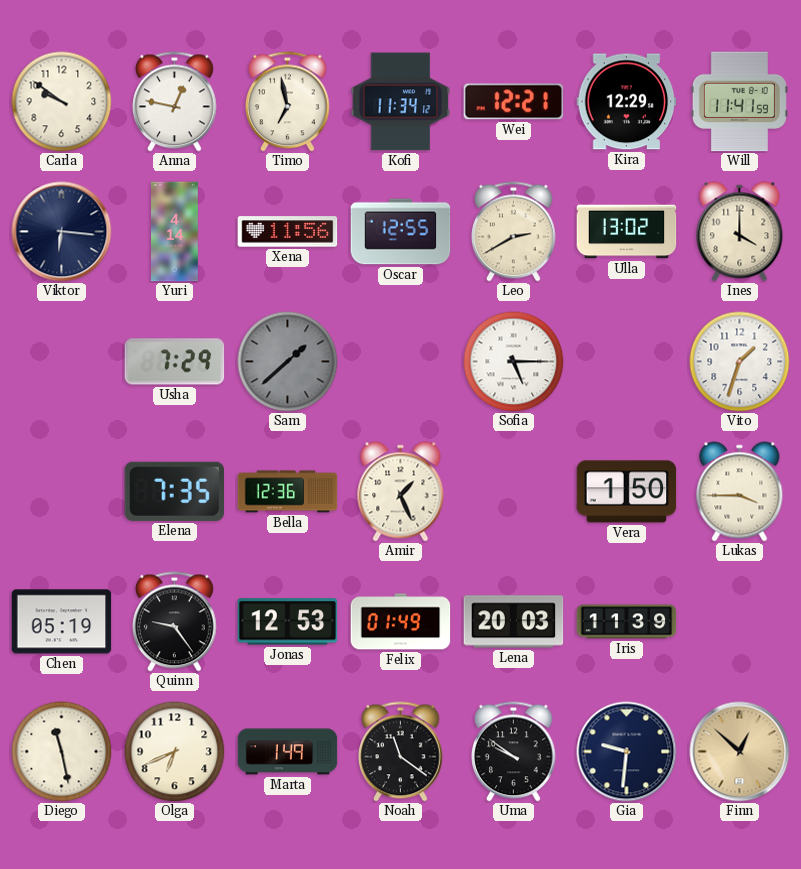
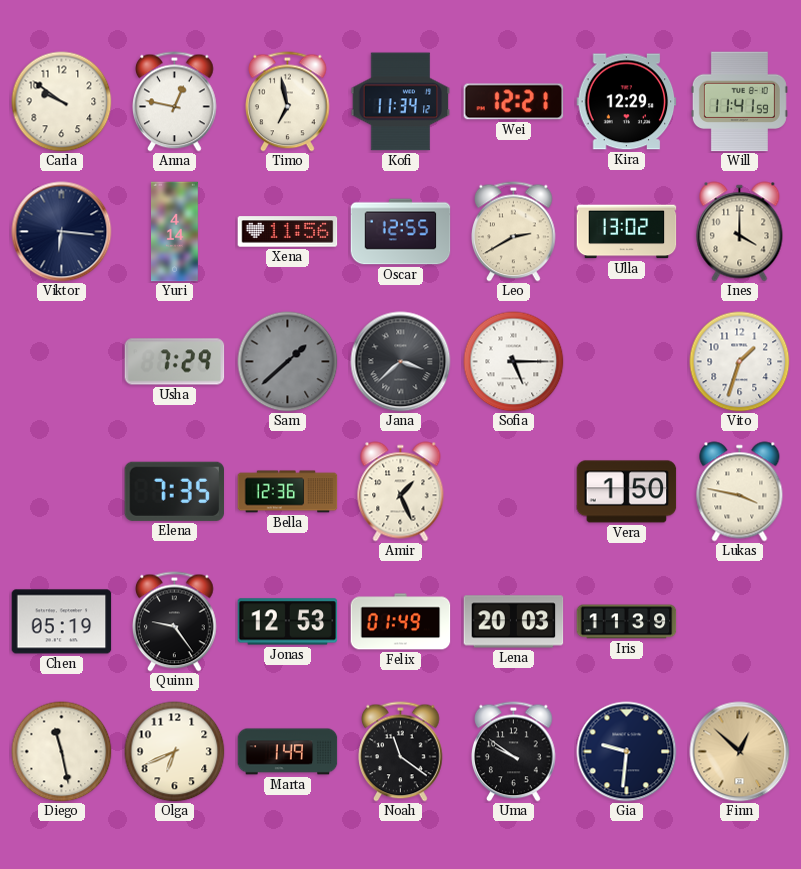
Jana: none -> 3:38 (401, 362)
Lukas: 3:45 -> 3:47 (740, 492)
